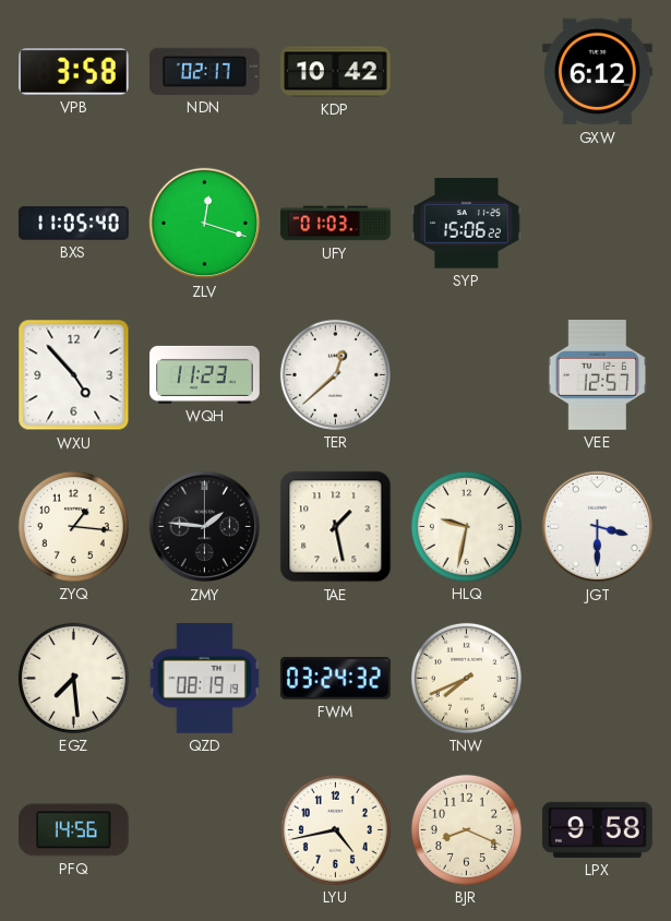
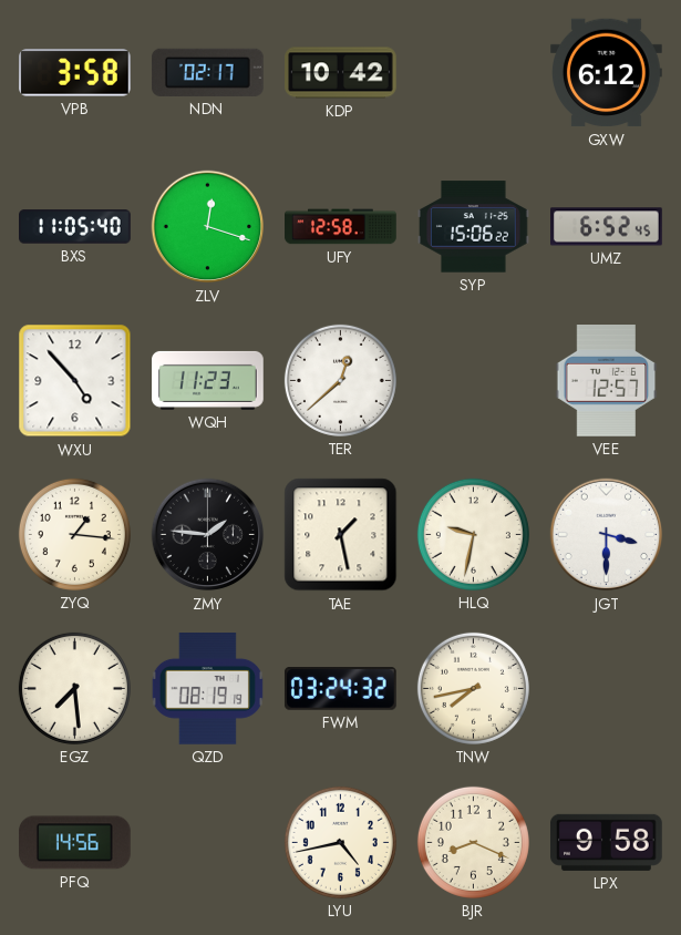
UFY: 01:03 -> 12:58 (341, 227)
UMZ: none -> 6:52 (607, 227)
TNW: 7:41 -> 7:43 (473, 688)
